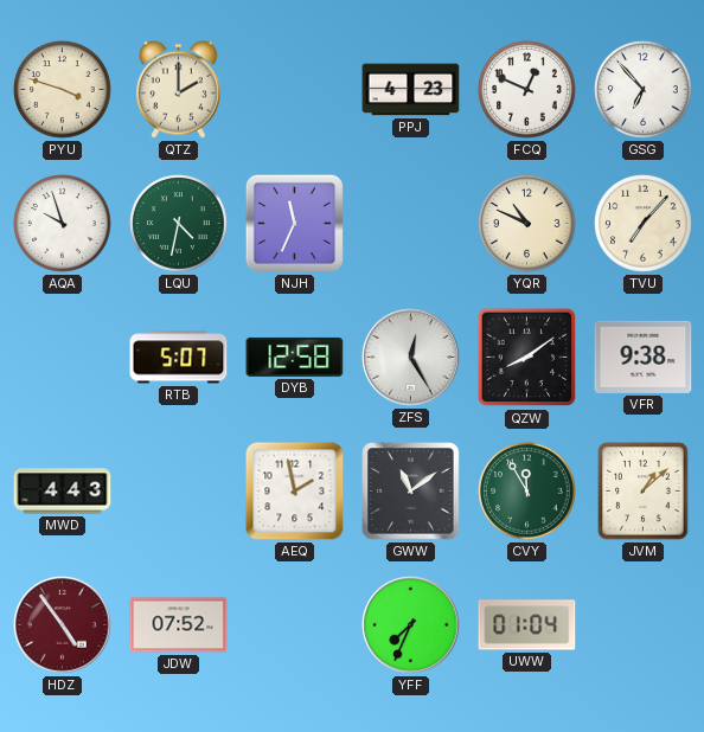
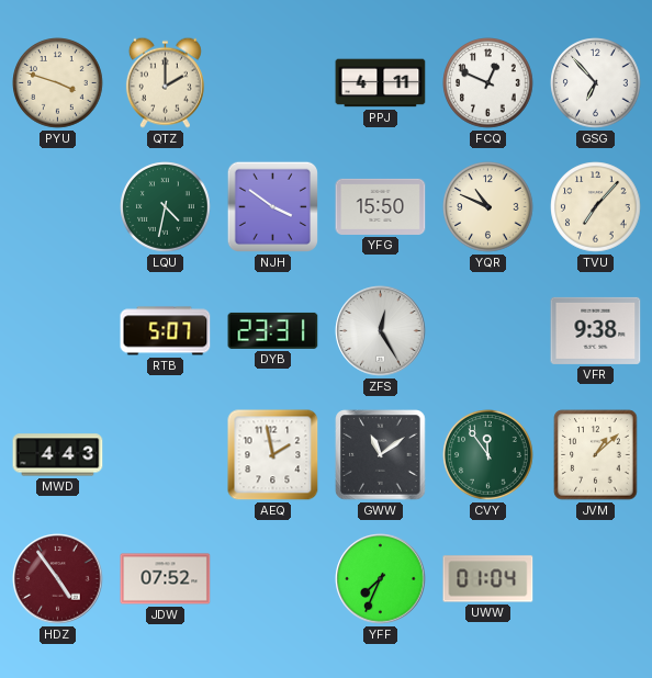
PPJ: 4:23 -> 4:11 (381, 83)
AQA: 9:57 -> none (63, 224)
NJH: 11:34 -> 3:51 (272, 206)
YFG: none -> 15:50 (381, 206)
DYB: 12:58 -> 23:31 (273, 330)
QZW: 8:09 -> none (527, 358)
CVY: 11:55 -> 11:54 (488, 455)
